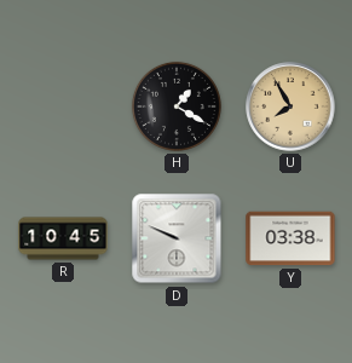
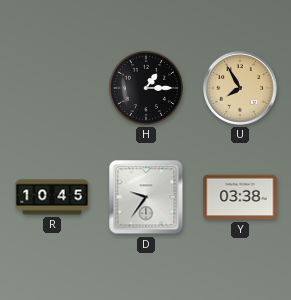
H: 1:20 -> 1:15 (146, 88)
D: 9:49 -> 9:36 (146, 197)
